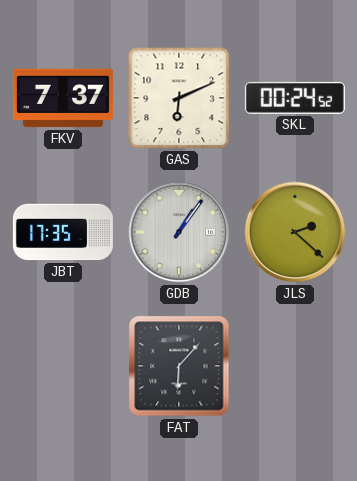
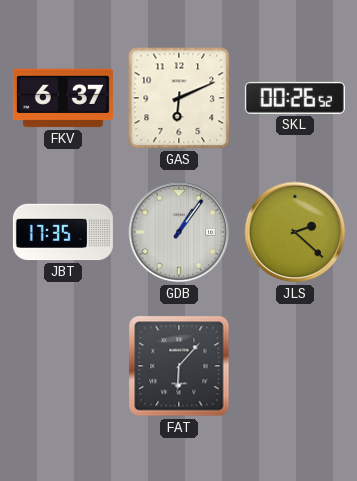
FKV: 7:37 -> 6:37 (63, 98)
SKL: 00:24 -> 00:26 (295, 98)
